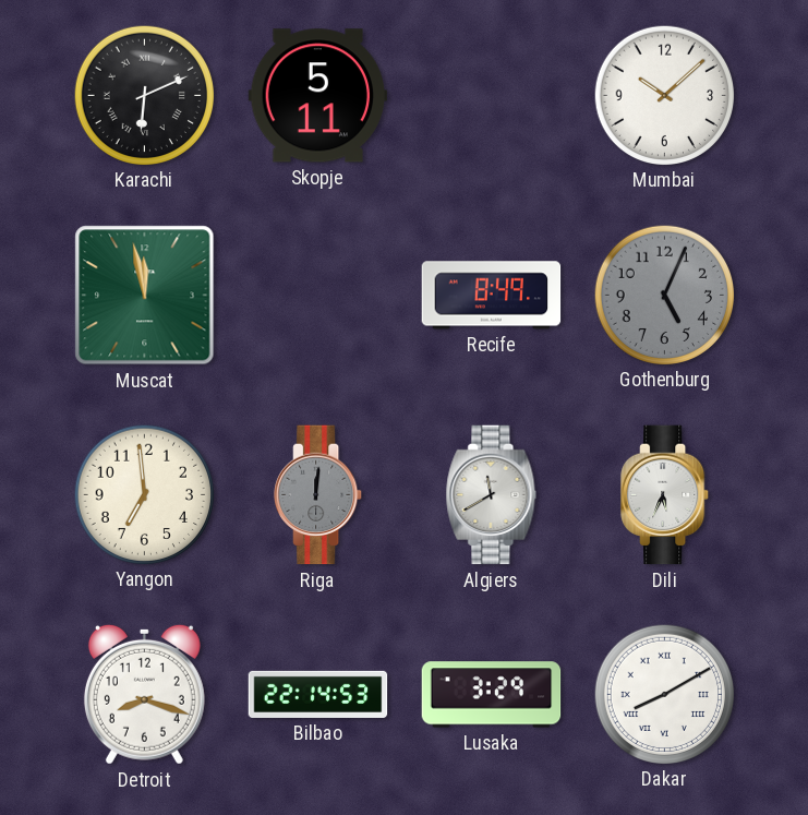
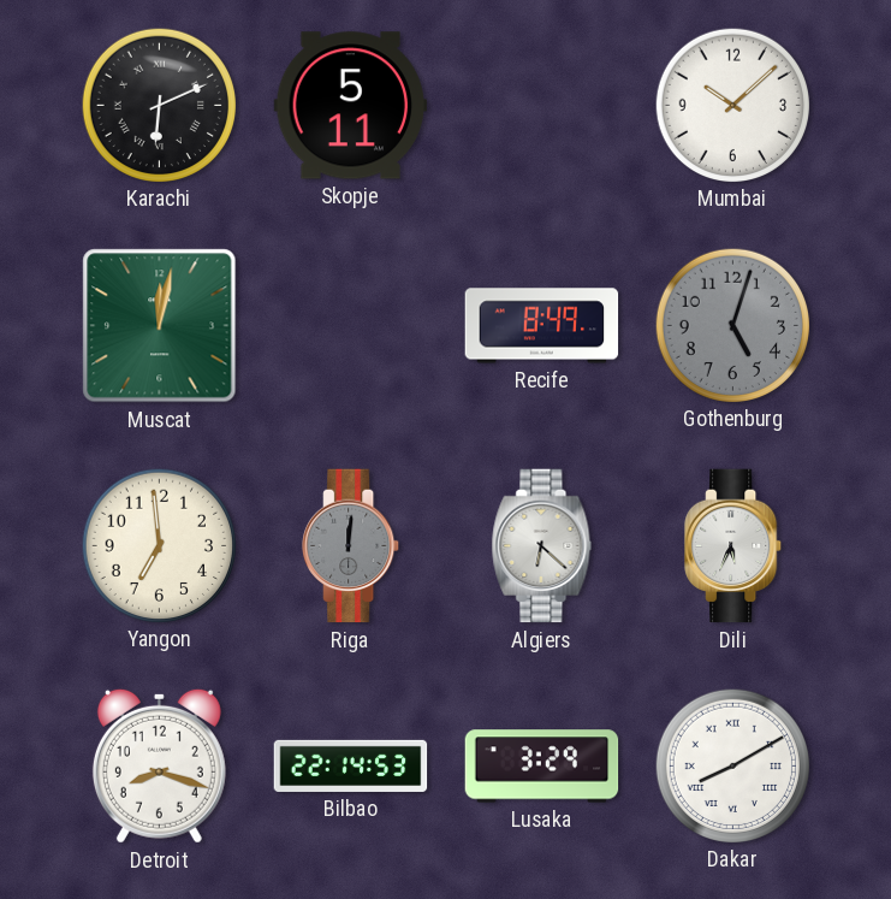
Muscat: 11:58 -> 12:02 (160, 326)
Gothenburg: 5:04 -> 5:03 (732, 325)
Algiers: 11:40 -> 6:22 (542, 546)
